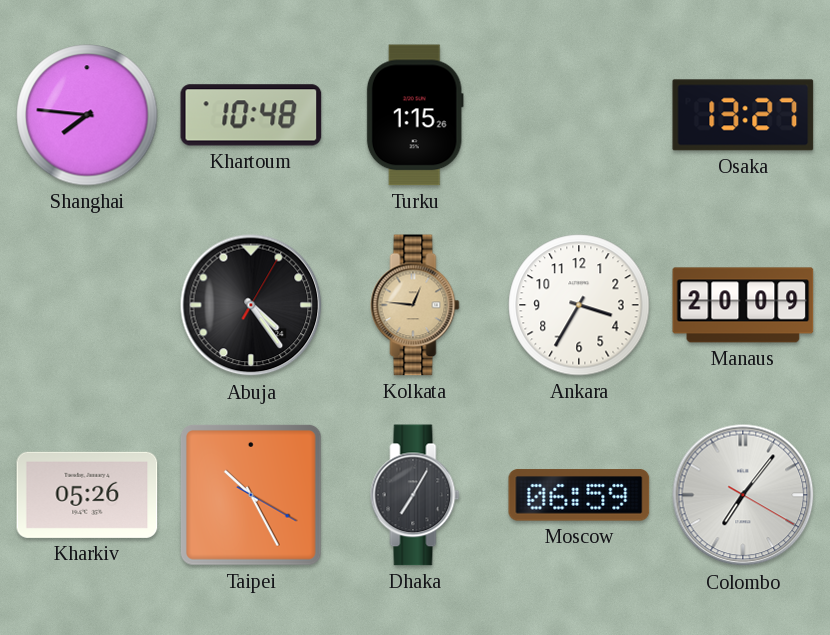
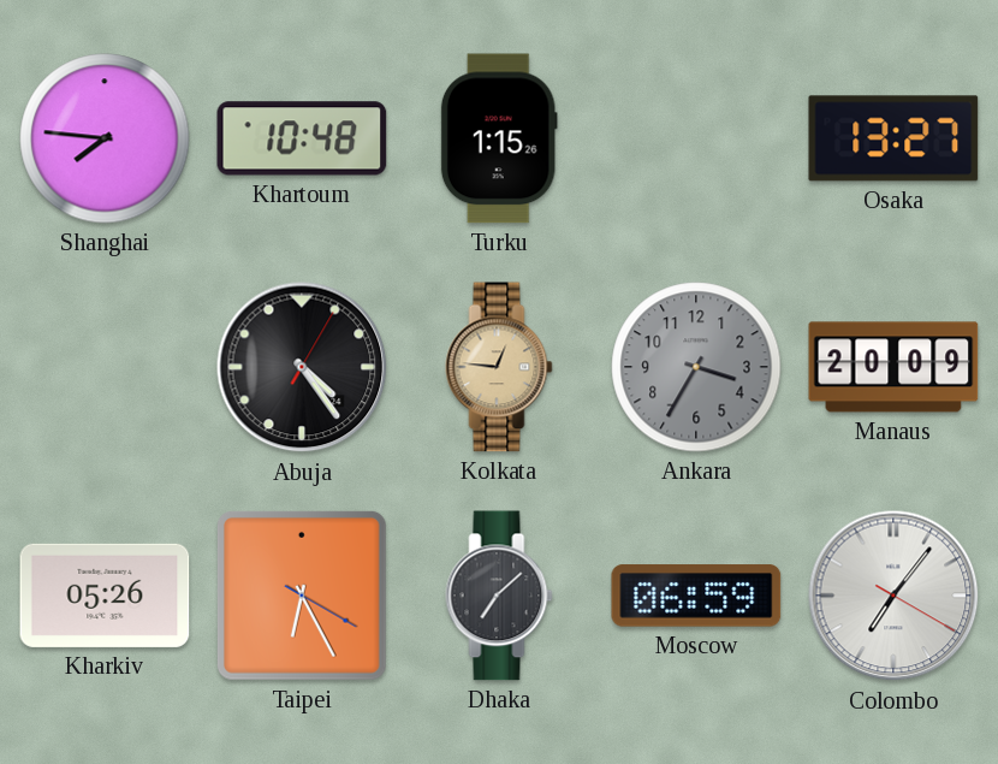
Ankara dial: white -> grey (696, 367)
Taipei: 10:25 -> 6:25 (303, 597)
Dhaka: 7:05 -> 7:08 (499, 596)
